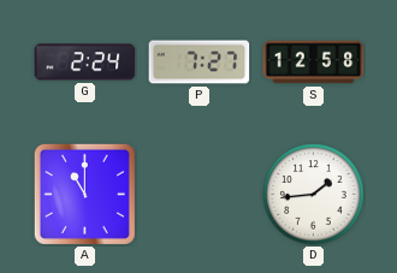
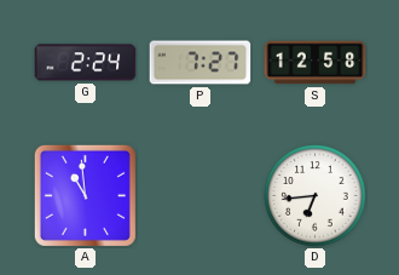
A: 11:00 -> 10:59 (85, 195)
D: 1:44 -> 6:44 (316, 196)
